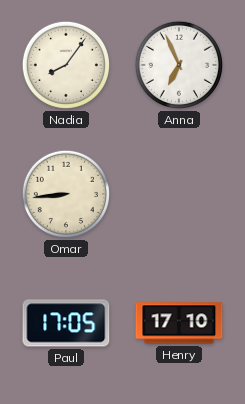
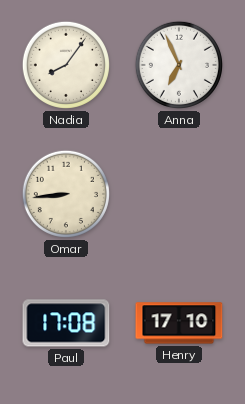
Paul: 17:05 -> 17:08 (66, 323)
